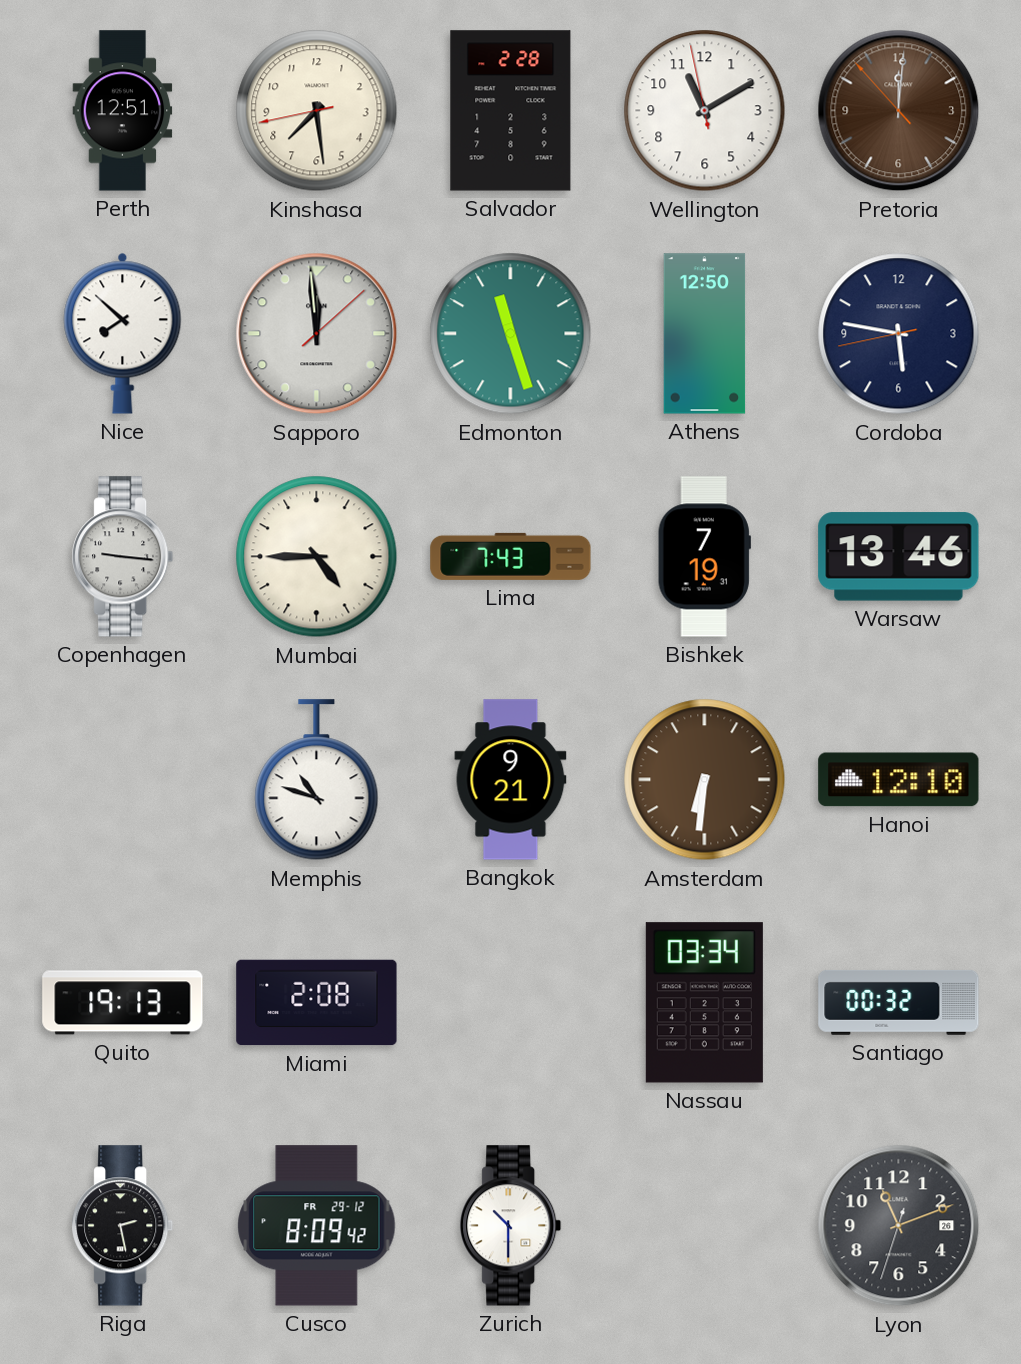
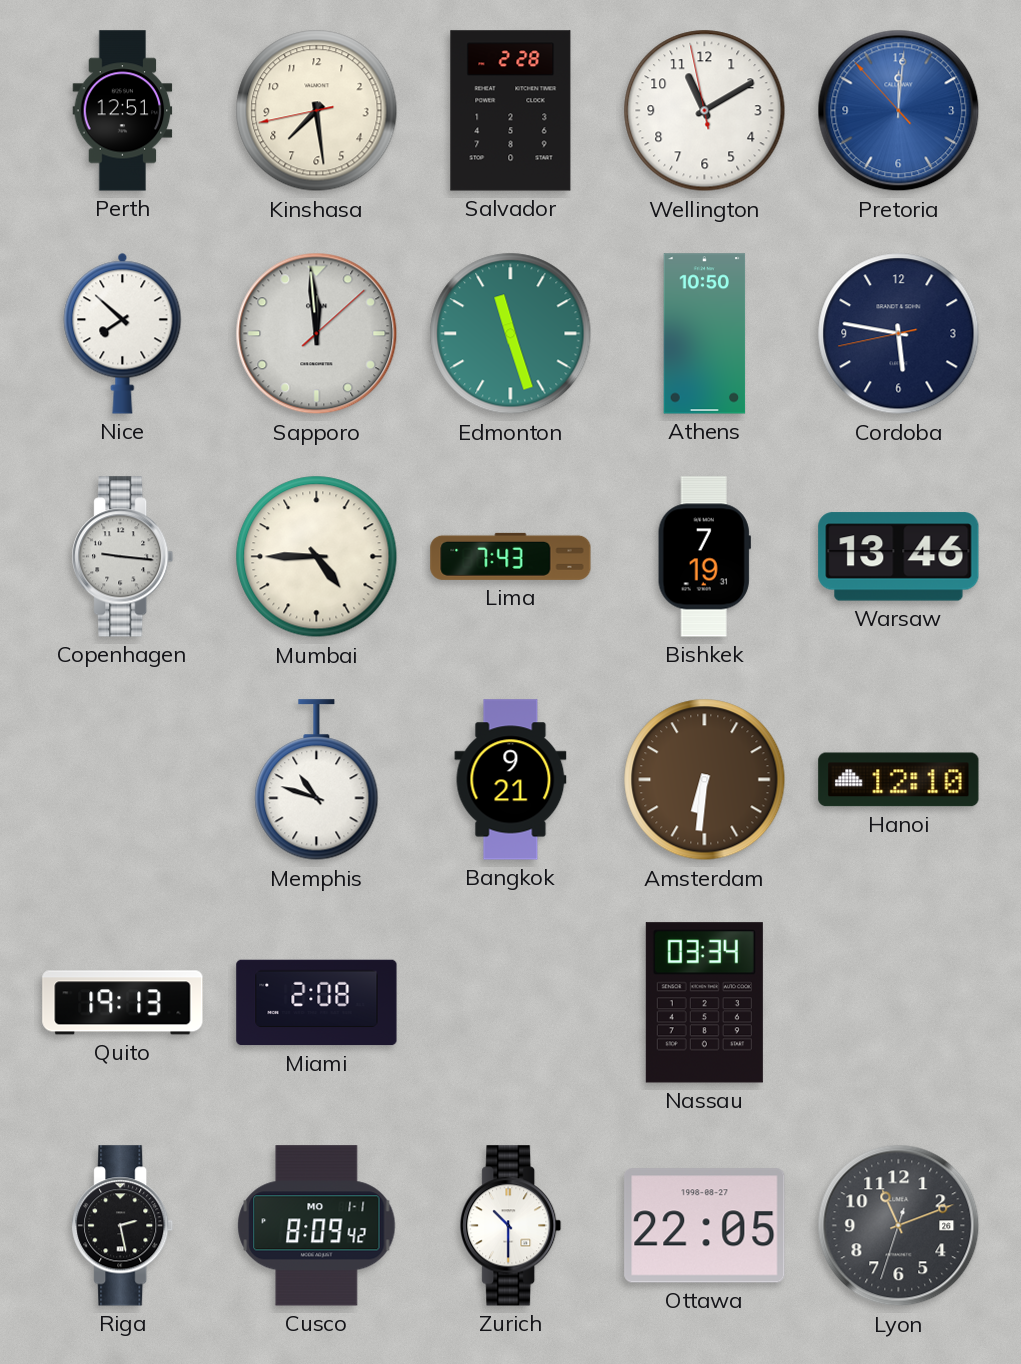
Pretoria dial: brown -> blue (899, 111)
Athens: 12:50 -> 10:50 (705, 334)
Santiago: 00:32 -> none (899, 1002)
Cusco date: FR 29-12 -> MO 1-1 (317, 1226)
Ottawa: none -> 22:05 (705, 1226)
